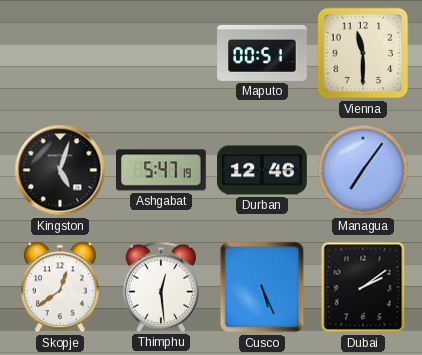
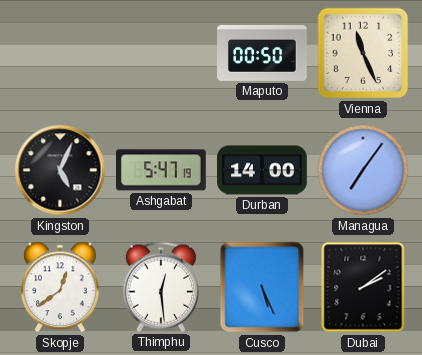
Maputo: 00:51 -> 00:50 (262, 53)
Vienna: 11:30 -> 11:26 (363, 53)
Kingston: 5:03 -> 5:04 (60, 170)
Durban: 12:46 -> 14:00 (262, 170)
